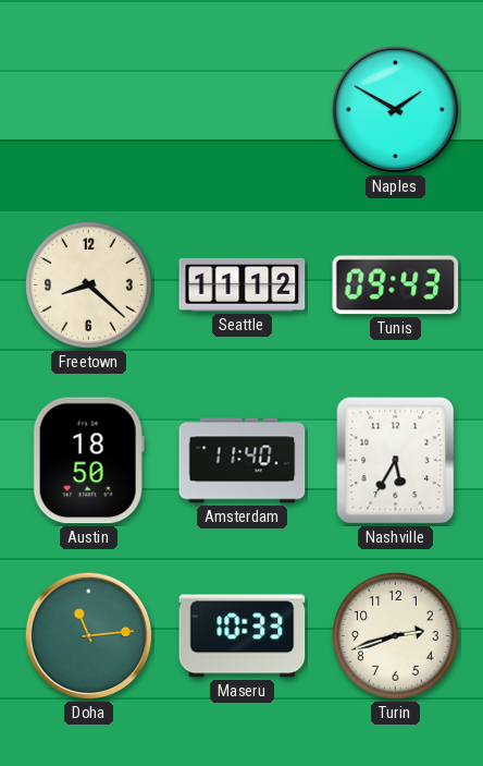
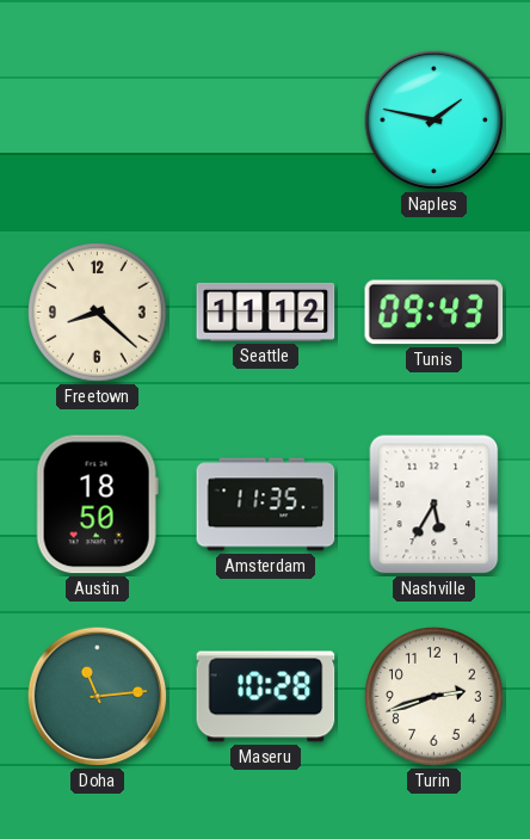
Naples: 1:50 -> 1:47 (435, 121)
Amsterdam: 11:40 -> 11:35 (266, 505)
Maseru: 10:33 -> 10:28 (266, 697)
